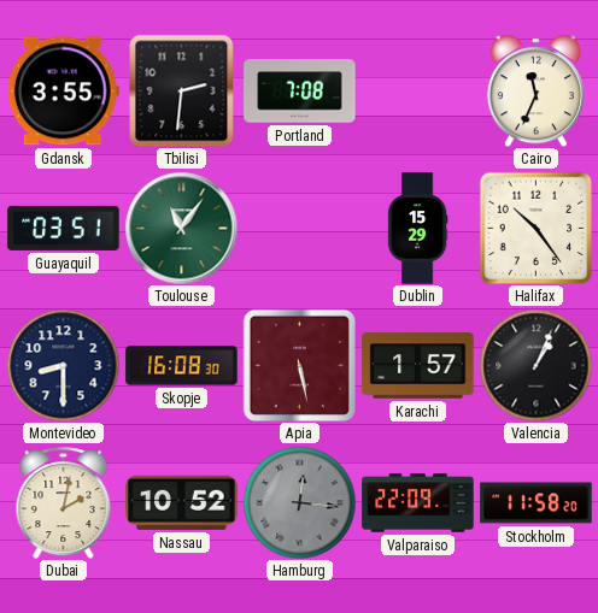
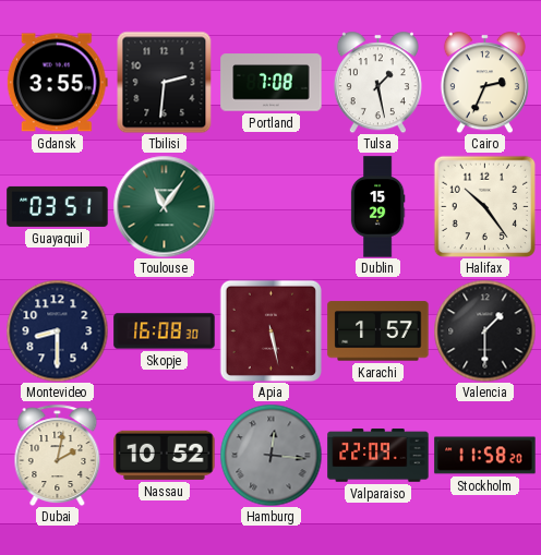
Tulsa: none -> 1:28 (377, 82)
Cairo: 11:34 -> 2:34 (484, 82)
Valencia: 1:04 -> 1:30 (484, 330)
